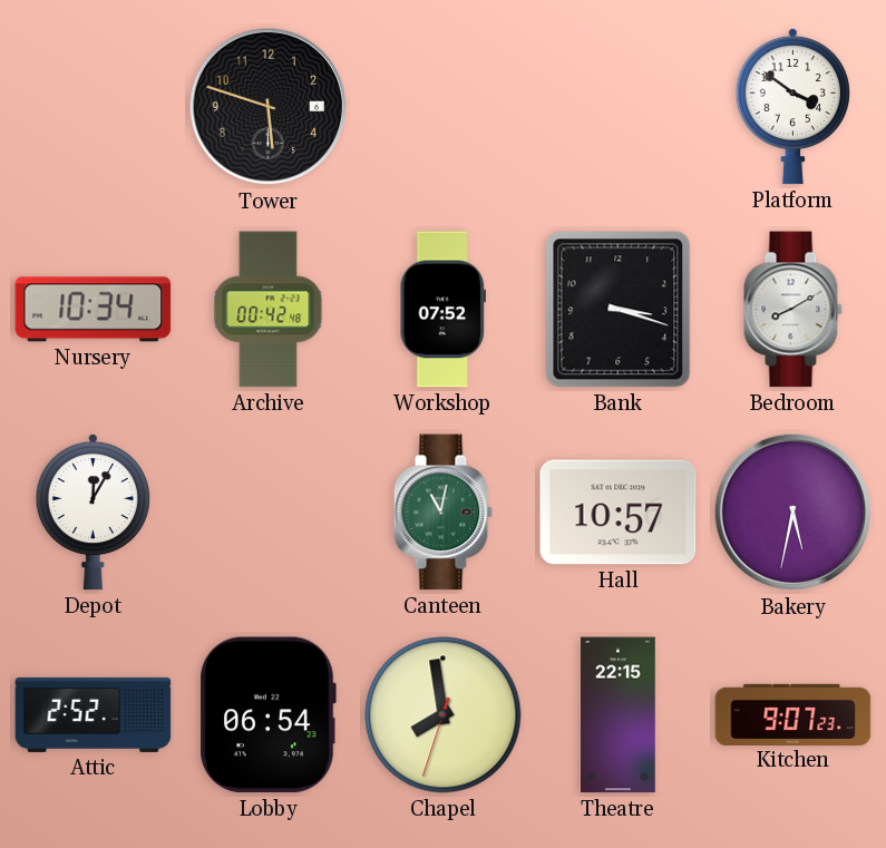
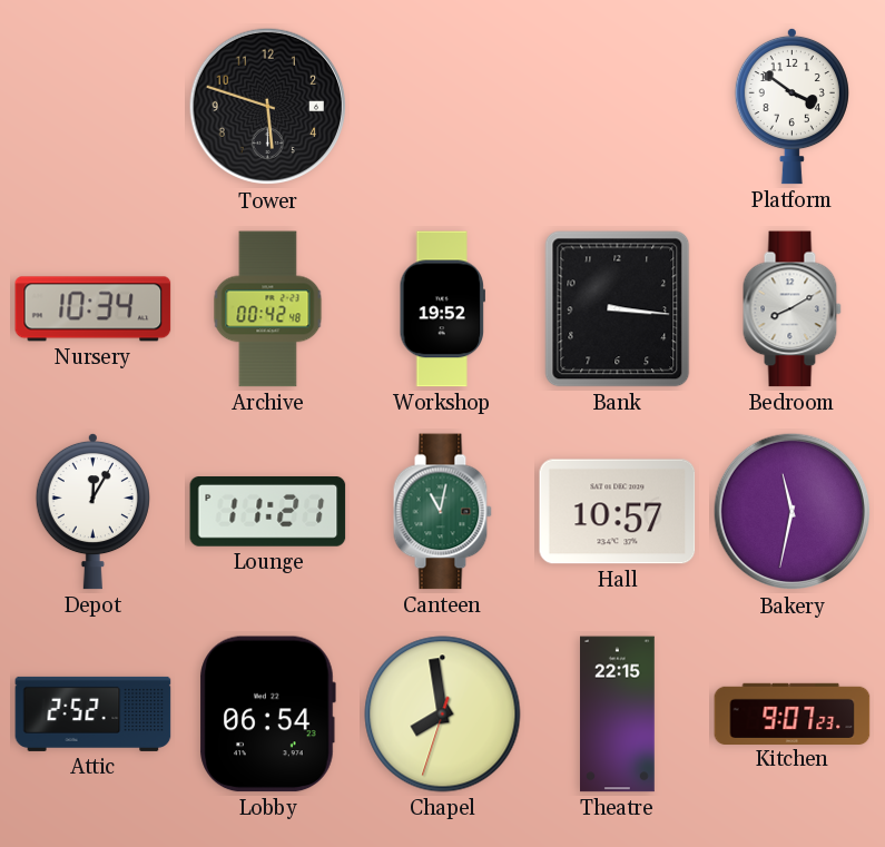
Workshop: 07:52 -> 19:52 (442, 309)
Bank: 3:18 -> 3:16 (618, 309)
Lounge: none -> 11:21 (268, 512)
Bakery: 5:32 -> 11:32 (793, 512)
